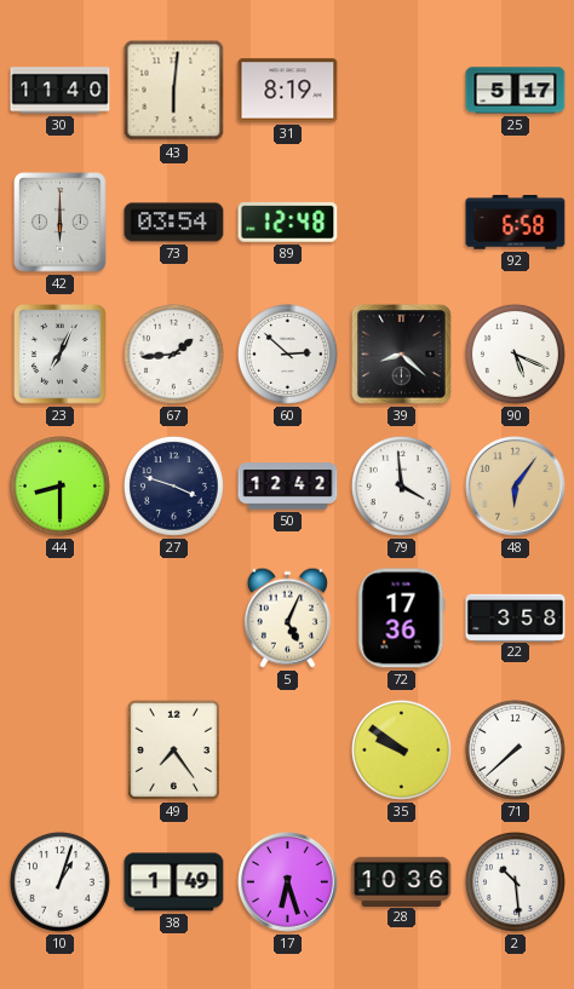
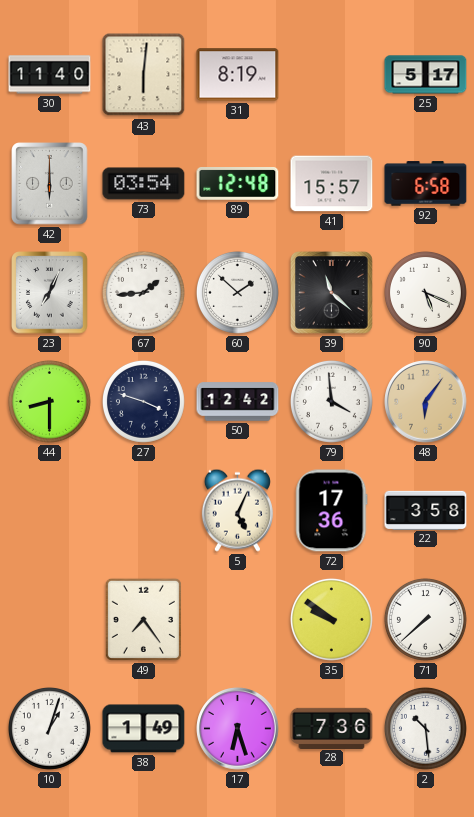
41: none -> 15:57 (332, 184)
60: 2:52 -> 1:52 (237, 292)
39: 8:22 -> 11:22 (331, 292)
28: 10:36 -> 7:36 (332, 728)
